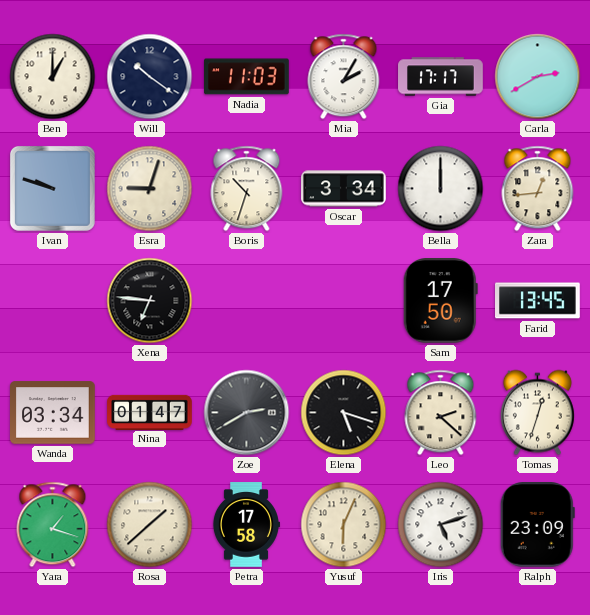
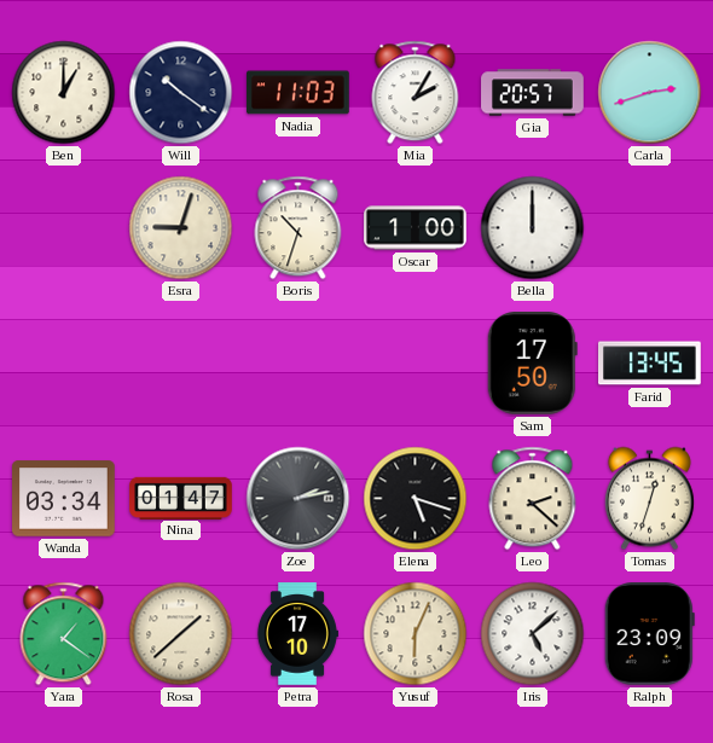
Gia: 17:17 -> 20:57 (533, 93)
Carla: 2:40 -> 2:42 (650, 93)
Ivan: 9:48 -> none (52, 188)
Oscar: 3:34 -> 1:00 (416, 228)
Zara: 12:44 -> none (538, 189)
Xena: 6:46 -> none (150, 301)
Zoe: 2:40 -> 2:13 (298, 499)
Yara: 1:18 -> 1:21 (64, 634)
Petra: 17:58 -> 17:10 (297, 634)
Iris: 5:12 -> 5:08 (533, 634)
